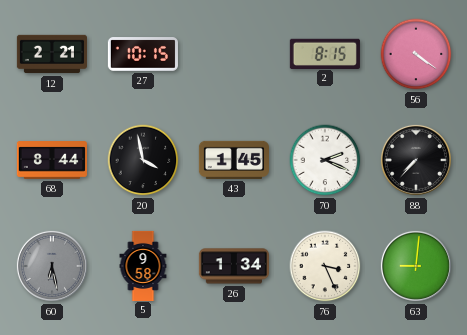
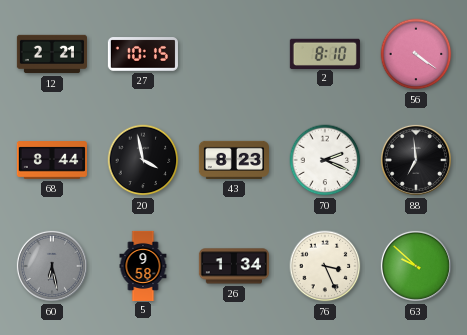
2: 8:15 -> 8:10 (325, 53)
43: 1:45 -> 8:23 (234, 160)
88: 7:37 -> 6:59 (416, 160)
63: 9:01 -> 9:52 (416, 266)
